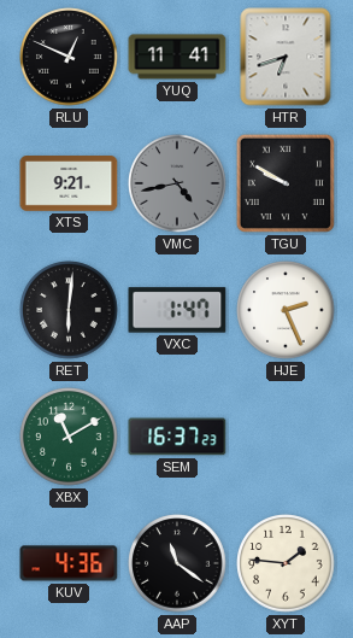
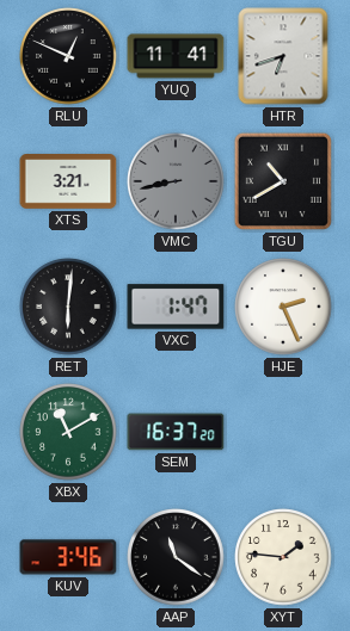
XTS: 9:21 -> 3:21 (68, 183)
VMC: 4:43 -> 8:43 (176, 181)
TGU: 9:50 -> 10:40 (283, 181)
SEM: 16:37:23 -> 16:37:20 (176, 432)
KUV: 4:36 -> 3:46 (68, 557)
